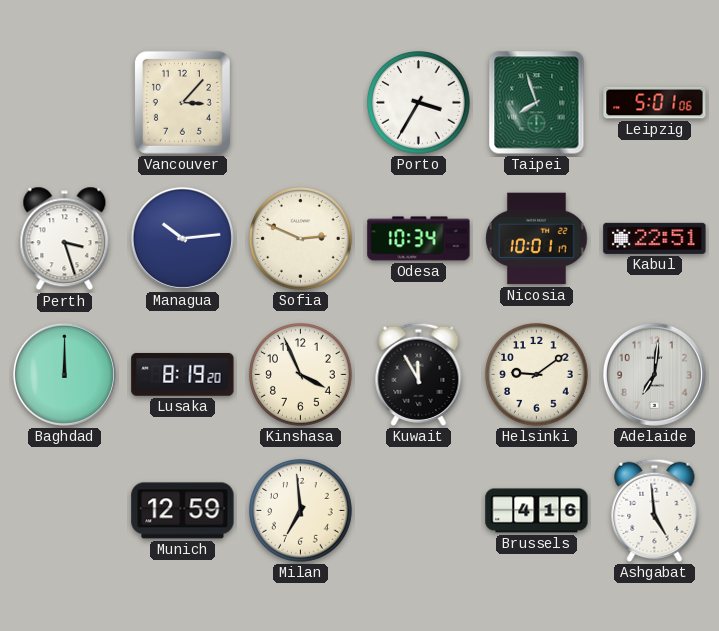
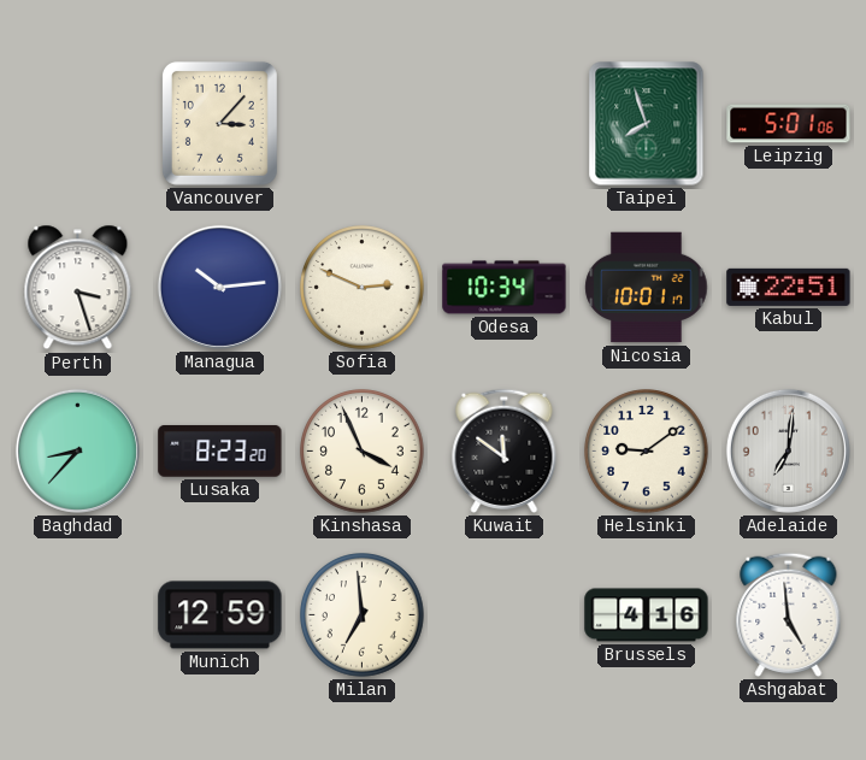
Porto: 3:35 -> none (419, 103)
Baghdad: 12:00 -> 8:37 (77, 450)
Lusaka: 8:19 -> 8:23 (220, 450)
Kuwait: 11:55 -> 11:51 (505, 450)
